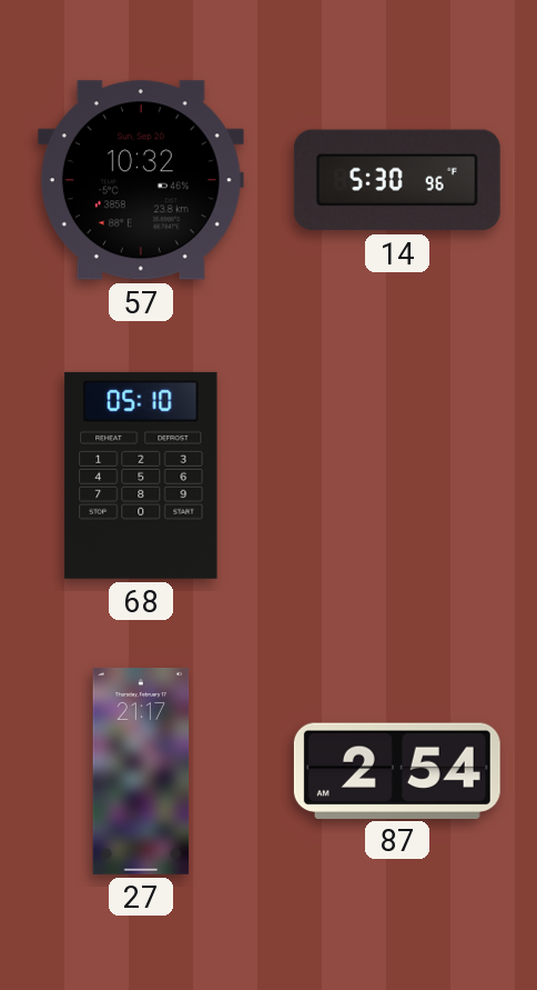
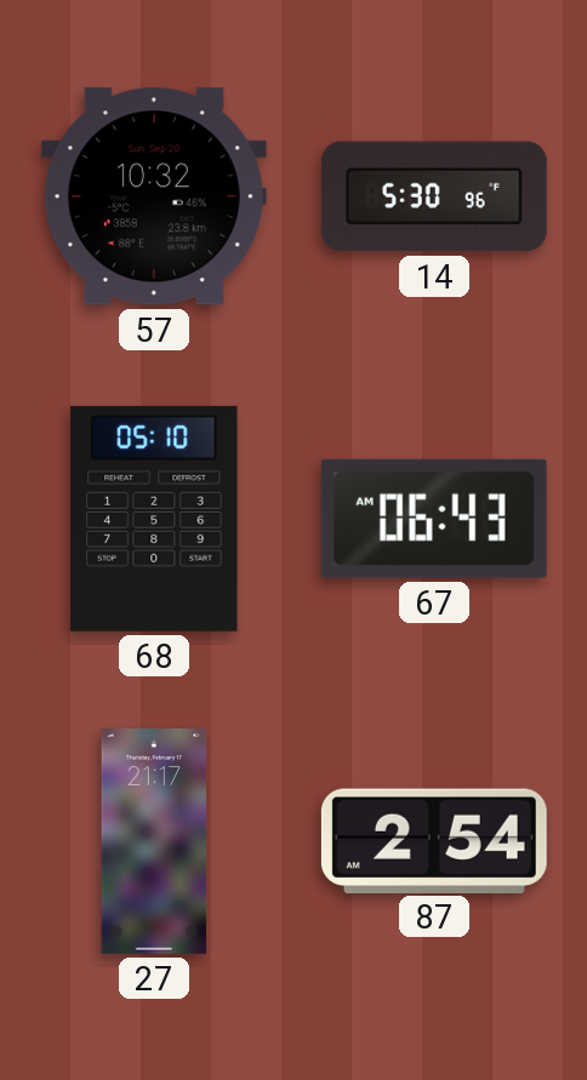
67: none -> 06:43 (434, 519)
